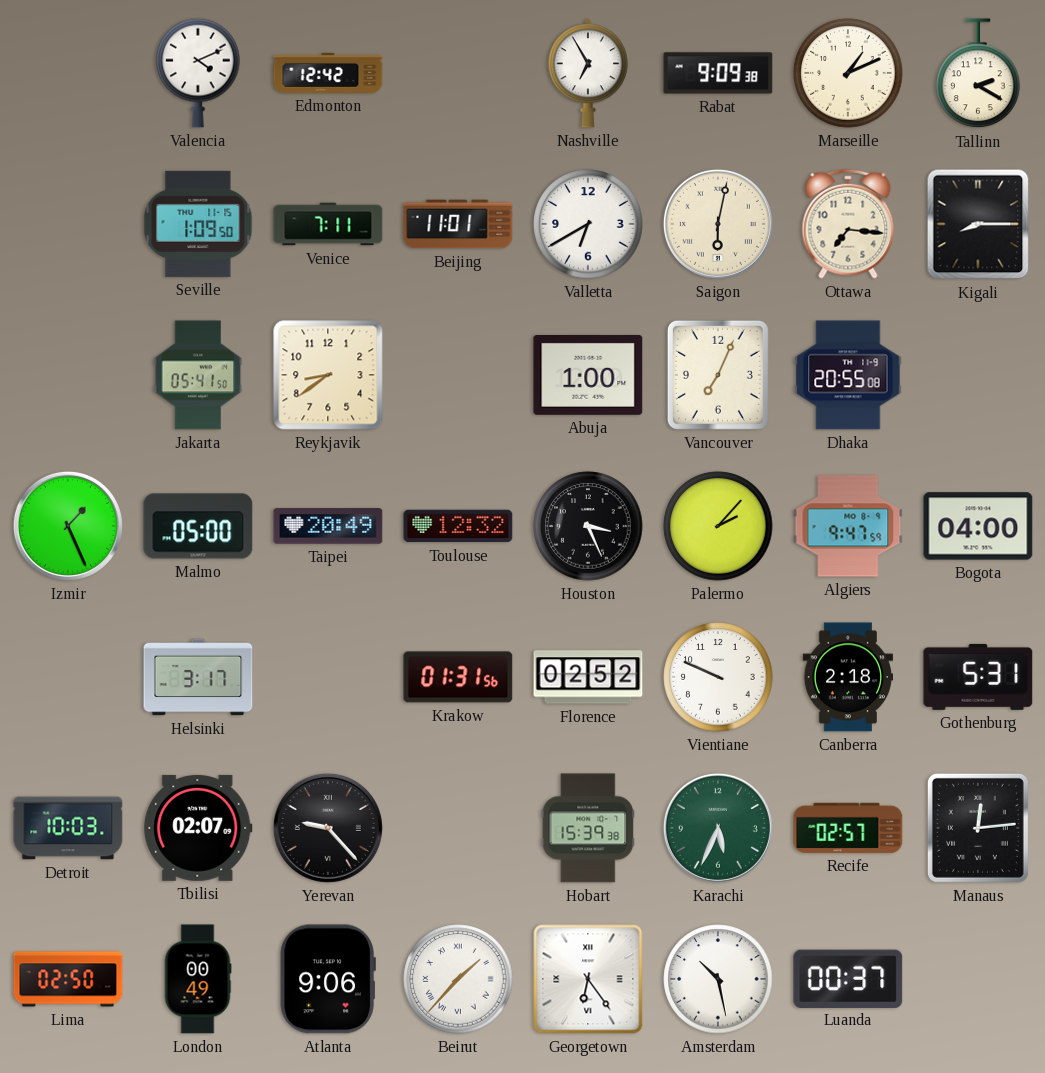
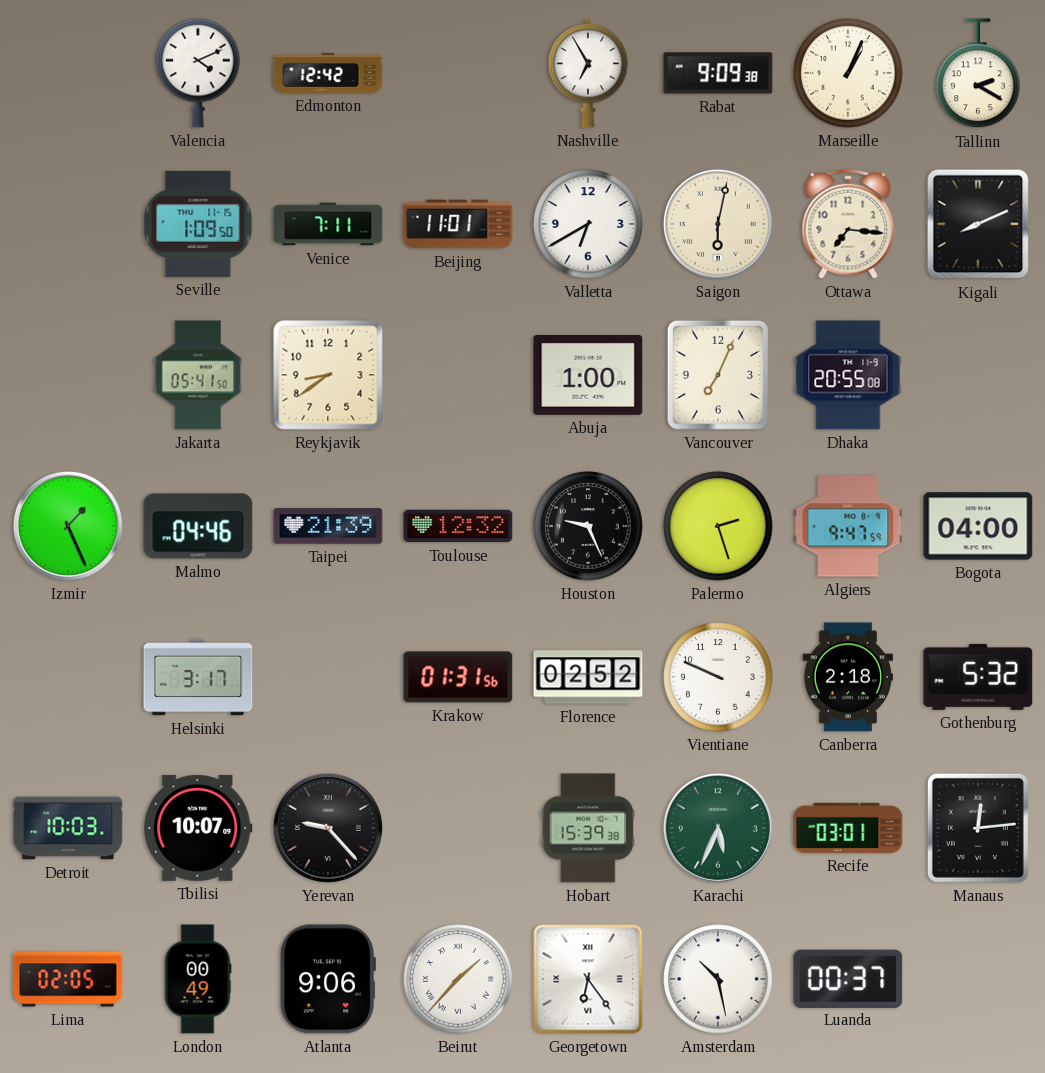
Marseille: 1:11 -> 1:04 (848, 73)
Kigali: 8:15 -> 8:11 (978, 224)
Malmo: 05:00 -> 04:46 (198, 526)
Taipei: 20:49 -> 21:39 (328, 526)
Houston: 3:26 -> 9:26 (588, 526)
Palermo: 2:07 -> 2:27 (718, 526)
Gothenburg: 5:31 -> 5:32 (978, 677)
Tbilisi: 02:07 -> 10:07 (198, 828)
Recife: 02:57 -> 03:01 (848, 828)
Lima: 02:50 -> 02:05 (68, 979)
